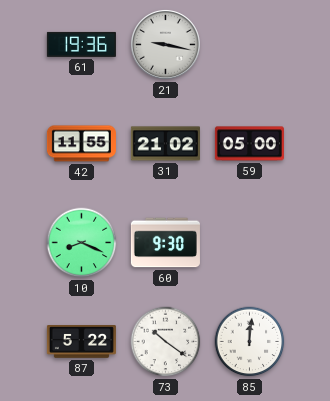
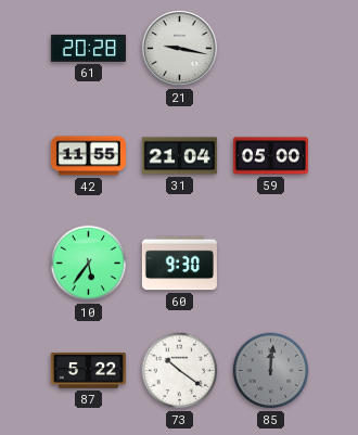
61: 19:36 -> 20:28 (88, 48)
31: 21:02 -> 21:04 (179, 156)
10: 8:19 -> 5:36 (89, 264)
85 dial: white -> grey (271, 371)
